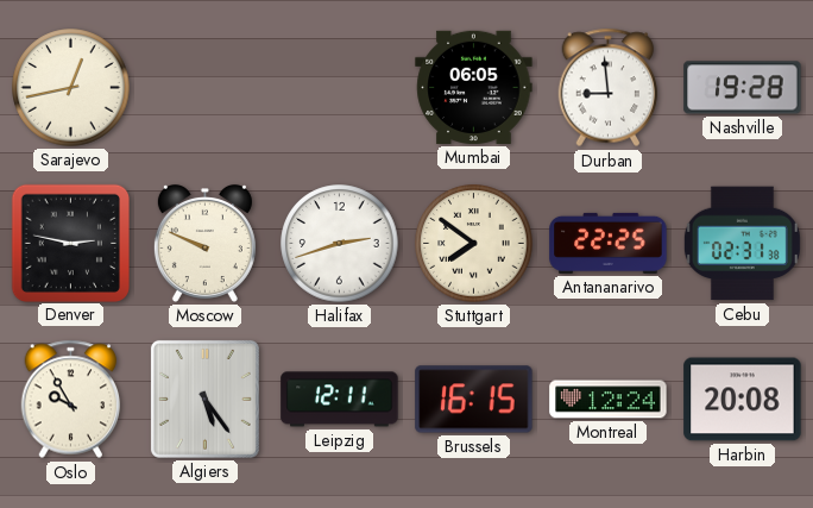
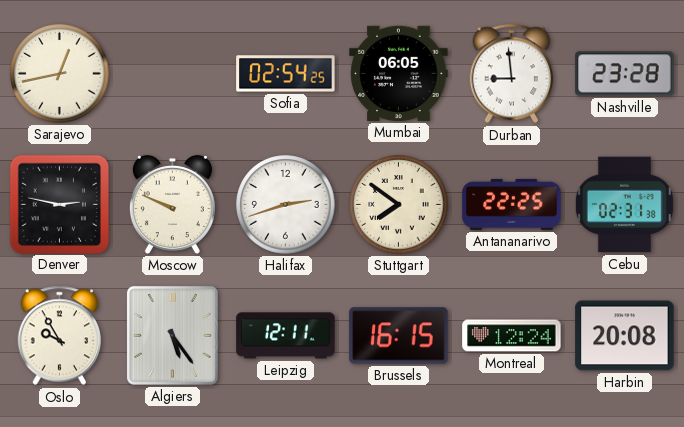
Sofia: none -> 02:54 (286, 74)
Nashville: 19:28 -> 23:28 (625, 74)
